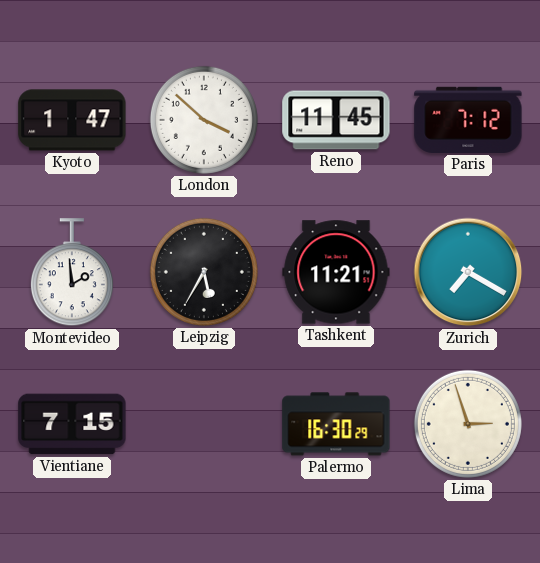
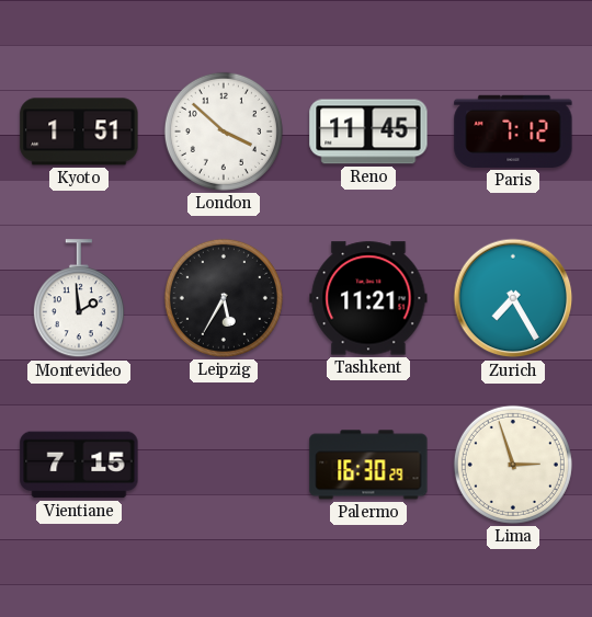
Kyoto: 1:47 -> 1:51 (79, 132)
Zurich: 7:20 -> 7:25 (513, 298)
